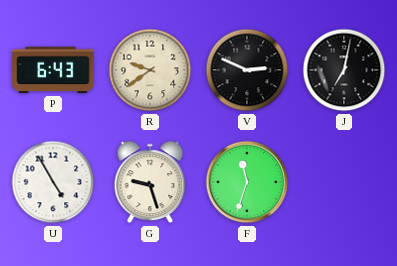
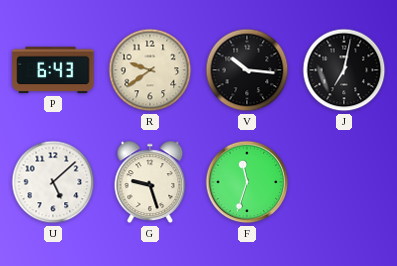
V: 2:49 -> 10:16 (247, 70)
U: 4:55 -> 5:08 (53, 182)
